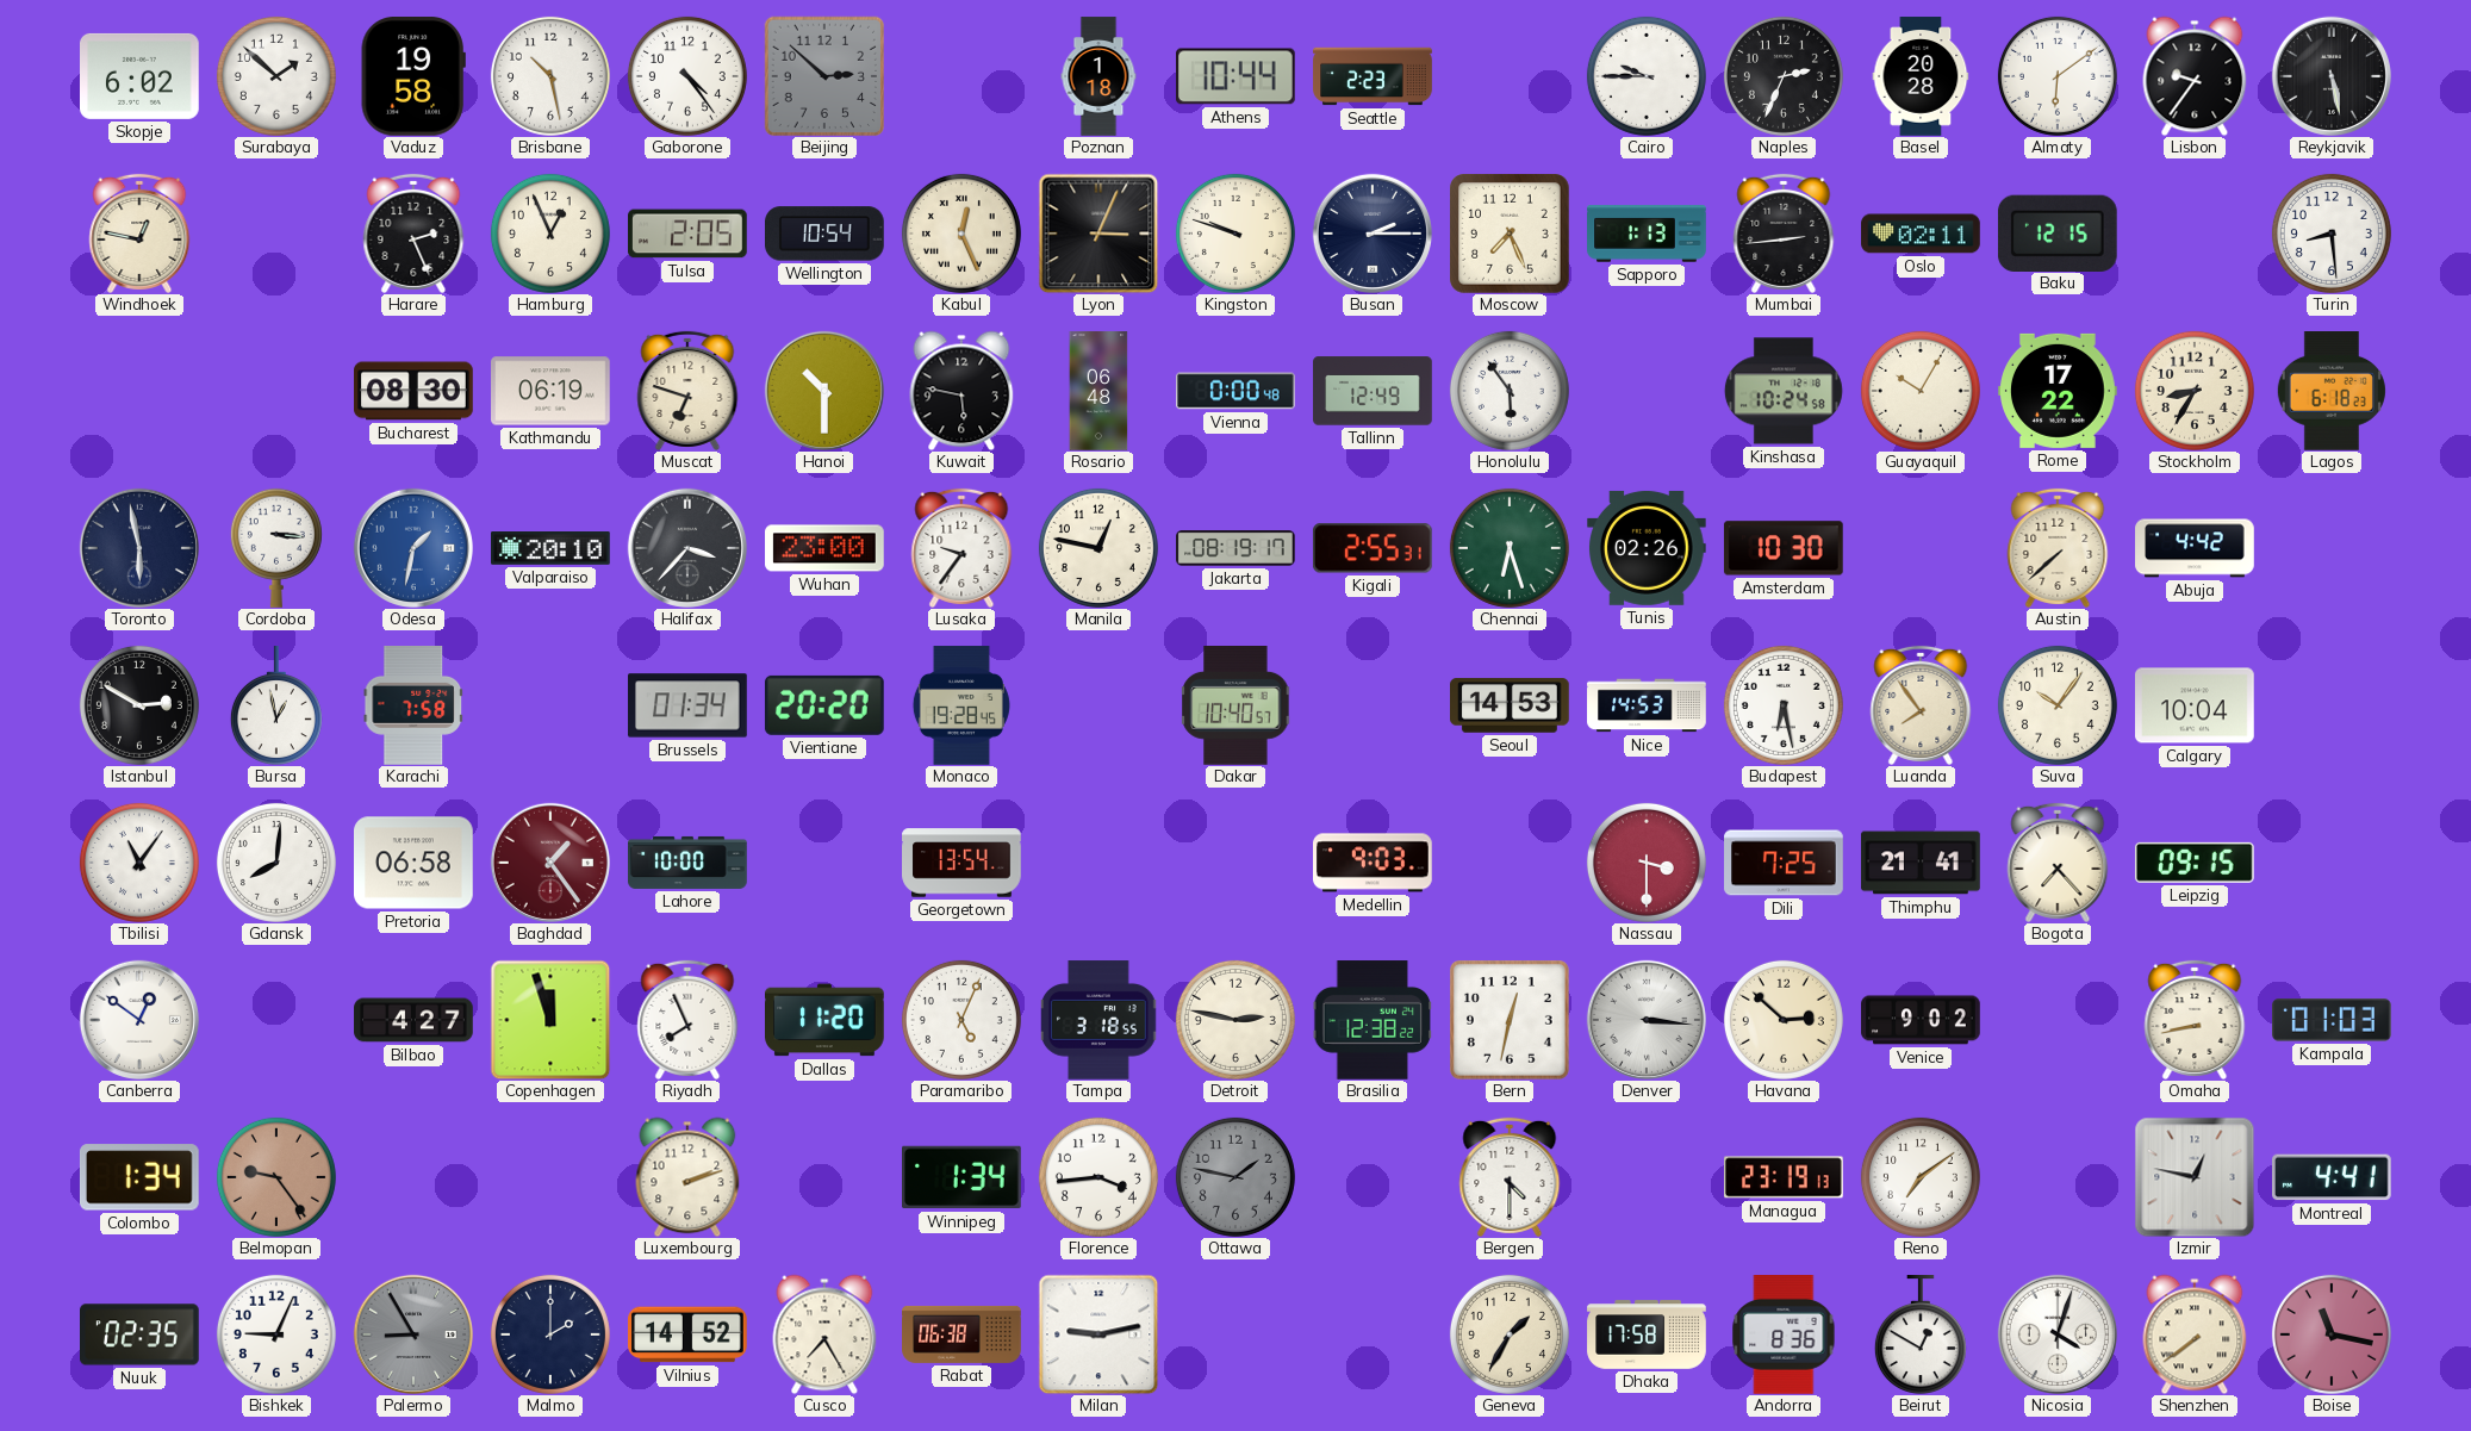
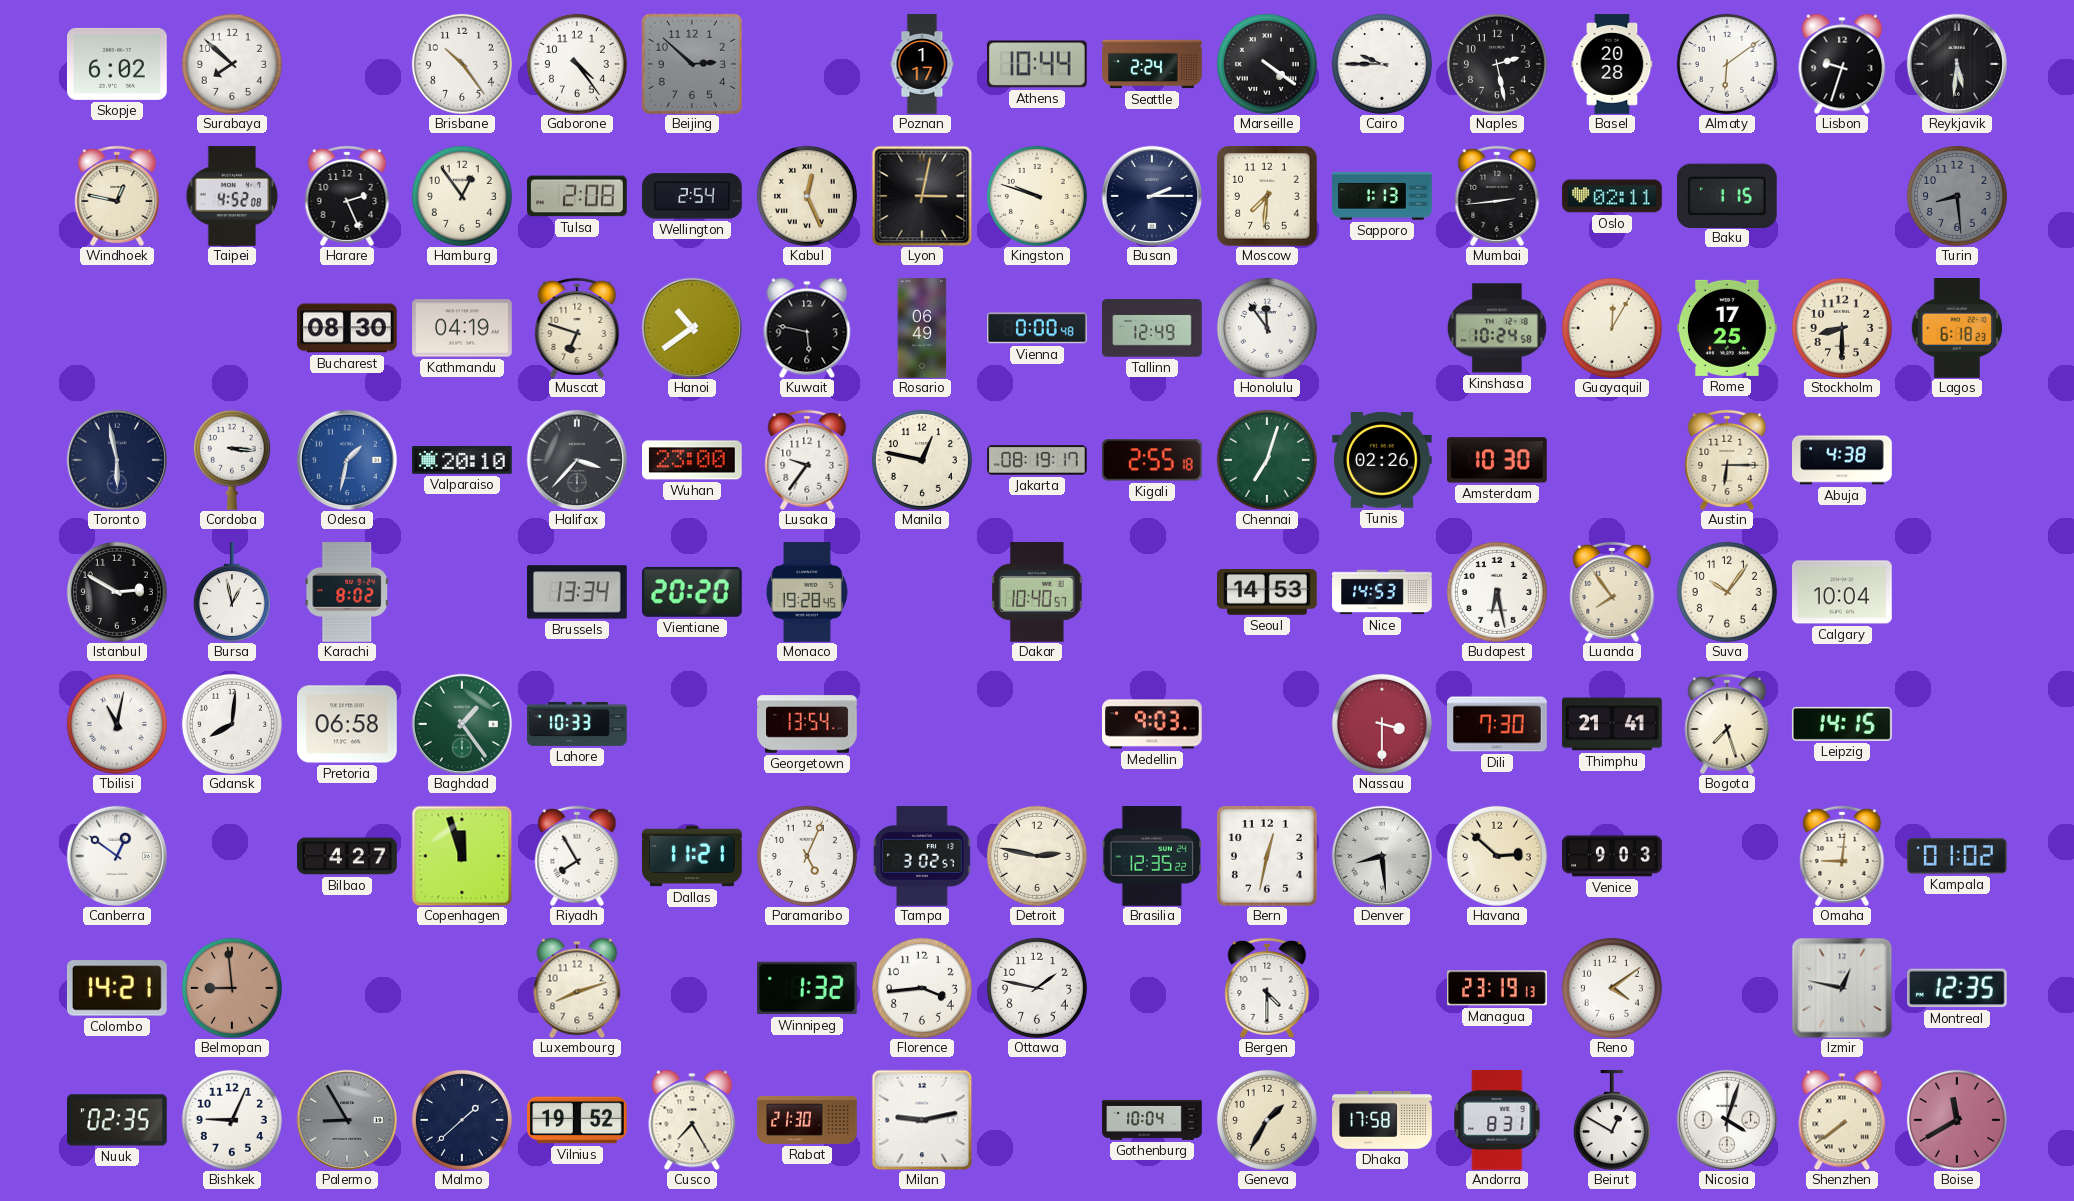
Surabaya: 1:52 -> 7:52 (232, 64)
Vaduz: 19:58 -> none (413, 77)
Brisbane: 10:28 -> 10:24 (462, 64)
Poznan: 1:18 -> 1:17 (922, 64)
Seattle: 2:23 -> 2:24 (1152, 64)
Marseille: none -> 4:21 (1267, 64)
Naples: 2:34 -> 2:28 (1497, 64)
Lisbon: 9:36 -> 9:33 (1842, 64)
Reykjavik: 5:28 -> 5:31 (1956, 63)
Taipei: none -> 4:52 (232, 196)
Hamburg: 12:56 -> 12:54 (462, 196)
Tulsa: 2:05 -> 2:08 (577, 196)
Wellington: 10:54 -> 2:54 (693, 196)
Lyon: 3:04 -> 3:02 (922, 196)
Moscow: 7:26 -> 7:31 (1267, 196)
Baku: 12:15 -> 1:15 (1727, 195)
Turin dial: white -> grey (1957, 196)
Kathmandu: 06:19 -> 04:19 (462, 328)
Hanoi: 10:30 -> 10:39 (691, 327)
Rosario: 06:48 -> 06:49 (922, 328)
Honolulu: 5:54 -> 11:54 (1267, 328)
Guayaquil: 10:05 -> 12:05 (1612, 328)
Rome: 17:22 -> 17:25 (1728, 328)
Stockholm: 8:35 -> 8:30 (1842, 328)
Kigali: 2:55:31 -> 2:55:18 (1152, 460)
Chennai: 6:27 -> 7:03 (1267, 460)
Austin: 7:38 -> 6:15 (1727, 460)
Abuja: 4:42 -> 4:38 (1842, 460)
Karachi: 7:58 -> 8:02 (347, 593)
Brussels: 01:34 -> 13:34 (577, 592)
Tbilisi: 11:06 -> 11:02 (117, 724)
Baghdad dial: burgundy -> green (461, 723)
Lahore: 10:00 -> 10:33 (577, 724)
Dili: 7:25 -> 7:30 (1497, 724)
Bogota: 7:23 -> 7:27 (1727, 724)
Leipzig: 09:15 -> 14:15 (1842, 724)
Riyadh: 7:56 -> 7:55 (577, 856)
Dallas: 11:20 -> 11:21 (693, 856)
Tampa: 3:18 -> 3:02 (922, 856)
Brasilia: 12:38 -> 12:35 (1152, 856)
Denver: 3:16 -> 8:29 (1381, 855)
Venice: 9:02 -> 9:03 (1612, 856)
Omaha: 8:43 -> 9:01 (1842, 856)
Kampala: 01:03 -> 01:02 (1958, 856)
Colombo: 1:34 -> 14:21 (117, 988)
Belmopan: 9:24 -> 8:59 (232, 988)
Luxembourg: 2:12 -> 8:12 (577, 988)
Winnipeg: 1:34 -> 1:32 (808, 988)
Ottawa dial: grey -> white (1037, 988)
Reno: 7:09 -> 4:09 (1612, 988)
Montreal: 4:41 -> 12:35 (1958, 988)
Malmo: 2:00 -> 1:38 (462, 1120)
Vilnius: 14:52 -> 19:52 (577, 1120)
Rabat: 06:38 -> 21:30 (807, 1120)
Gothenburg: none -> 10:04 (1152, 1120)
Andorra: 8:36 -> 8:31 (1497, 1121)
Boise: 11:17 -> 11:40 (1957, 1120)
